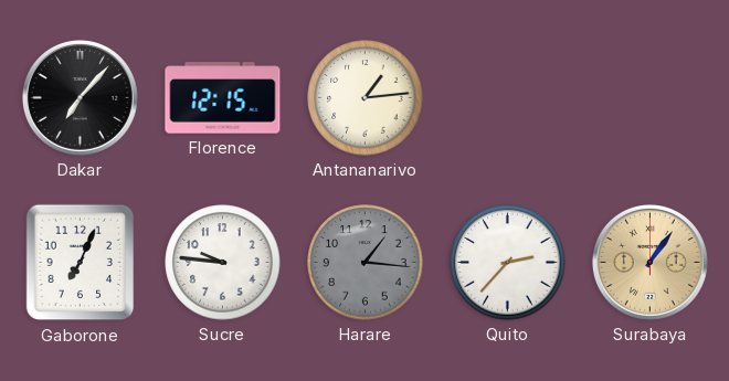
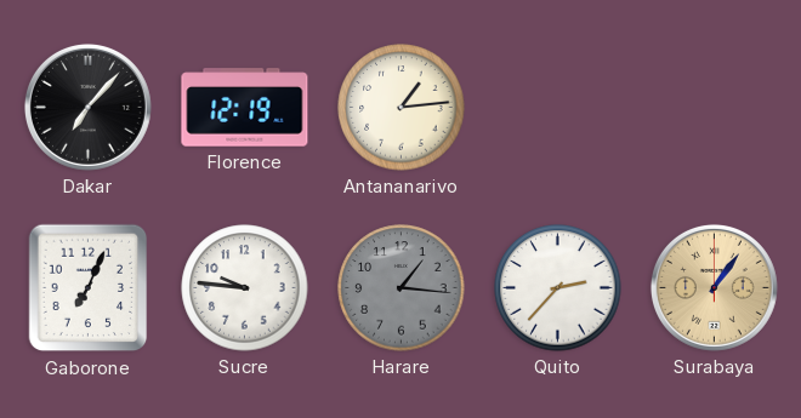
Florence: 12:15 -> 12:19 (245, 108)
